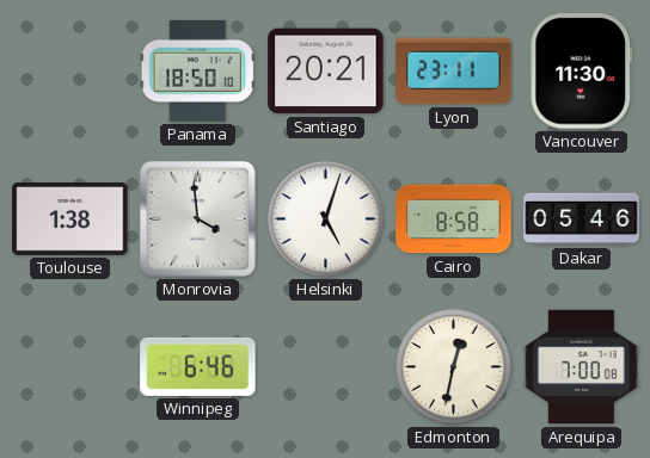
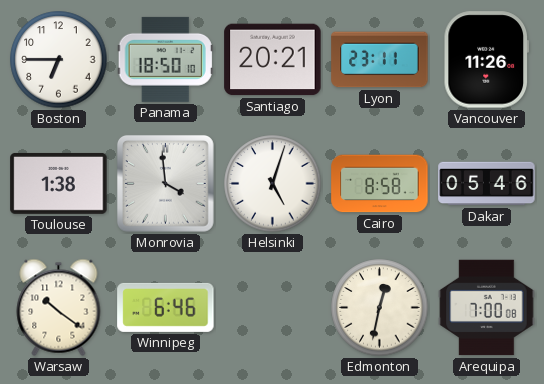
Boston: none -> 6:45 (59, 60)
Vancouver: 11:30 -> 11:26 (486, 60)
Warsaw: none -> 10:21 (59, 307)
